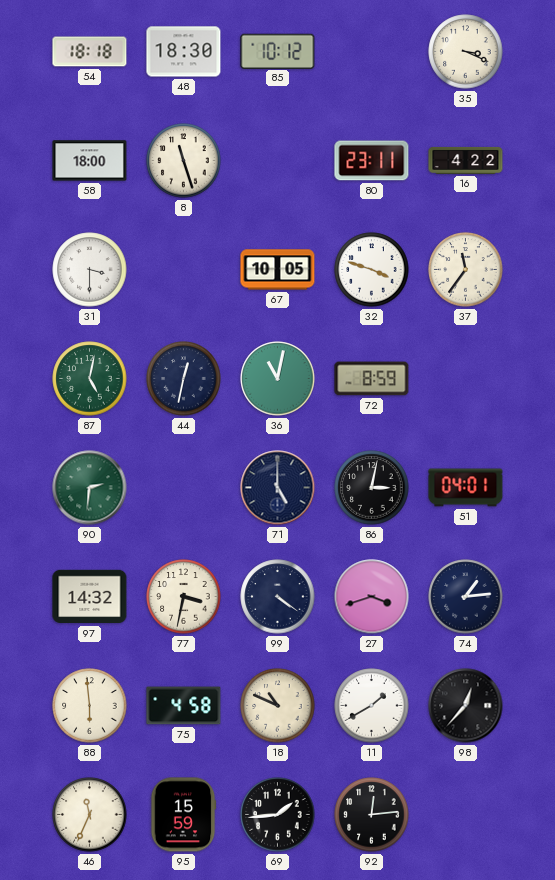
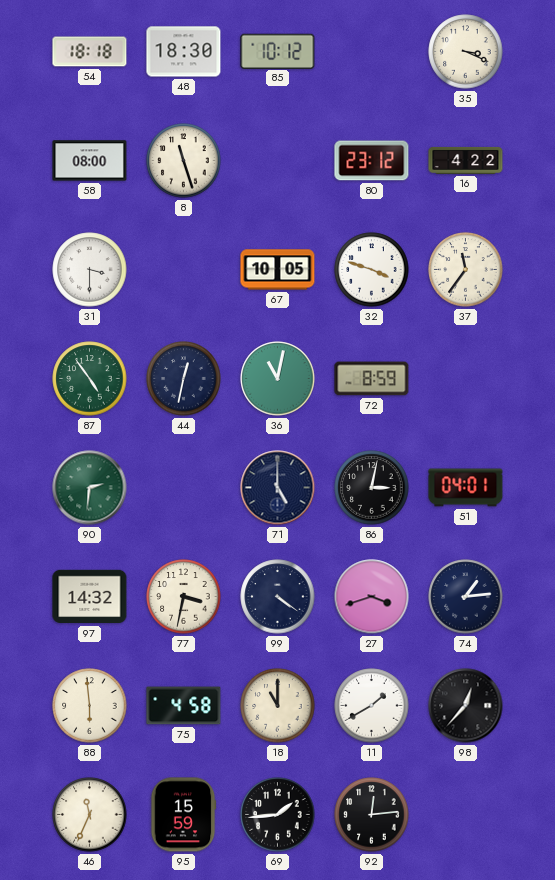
58: 18:00 -> 08:00 (90, 161)
80: 23:11 -> 23:12 (372, 161)
87: 5:02 -> 4:54 (90, 379)
18: 10:49 -> 11:00 (278, 706)
